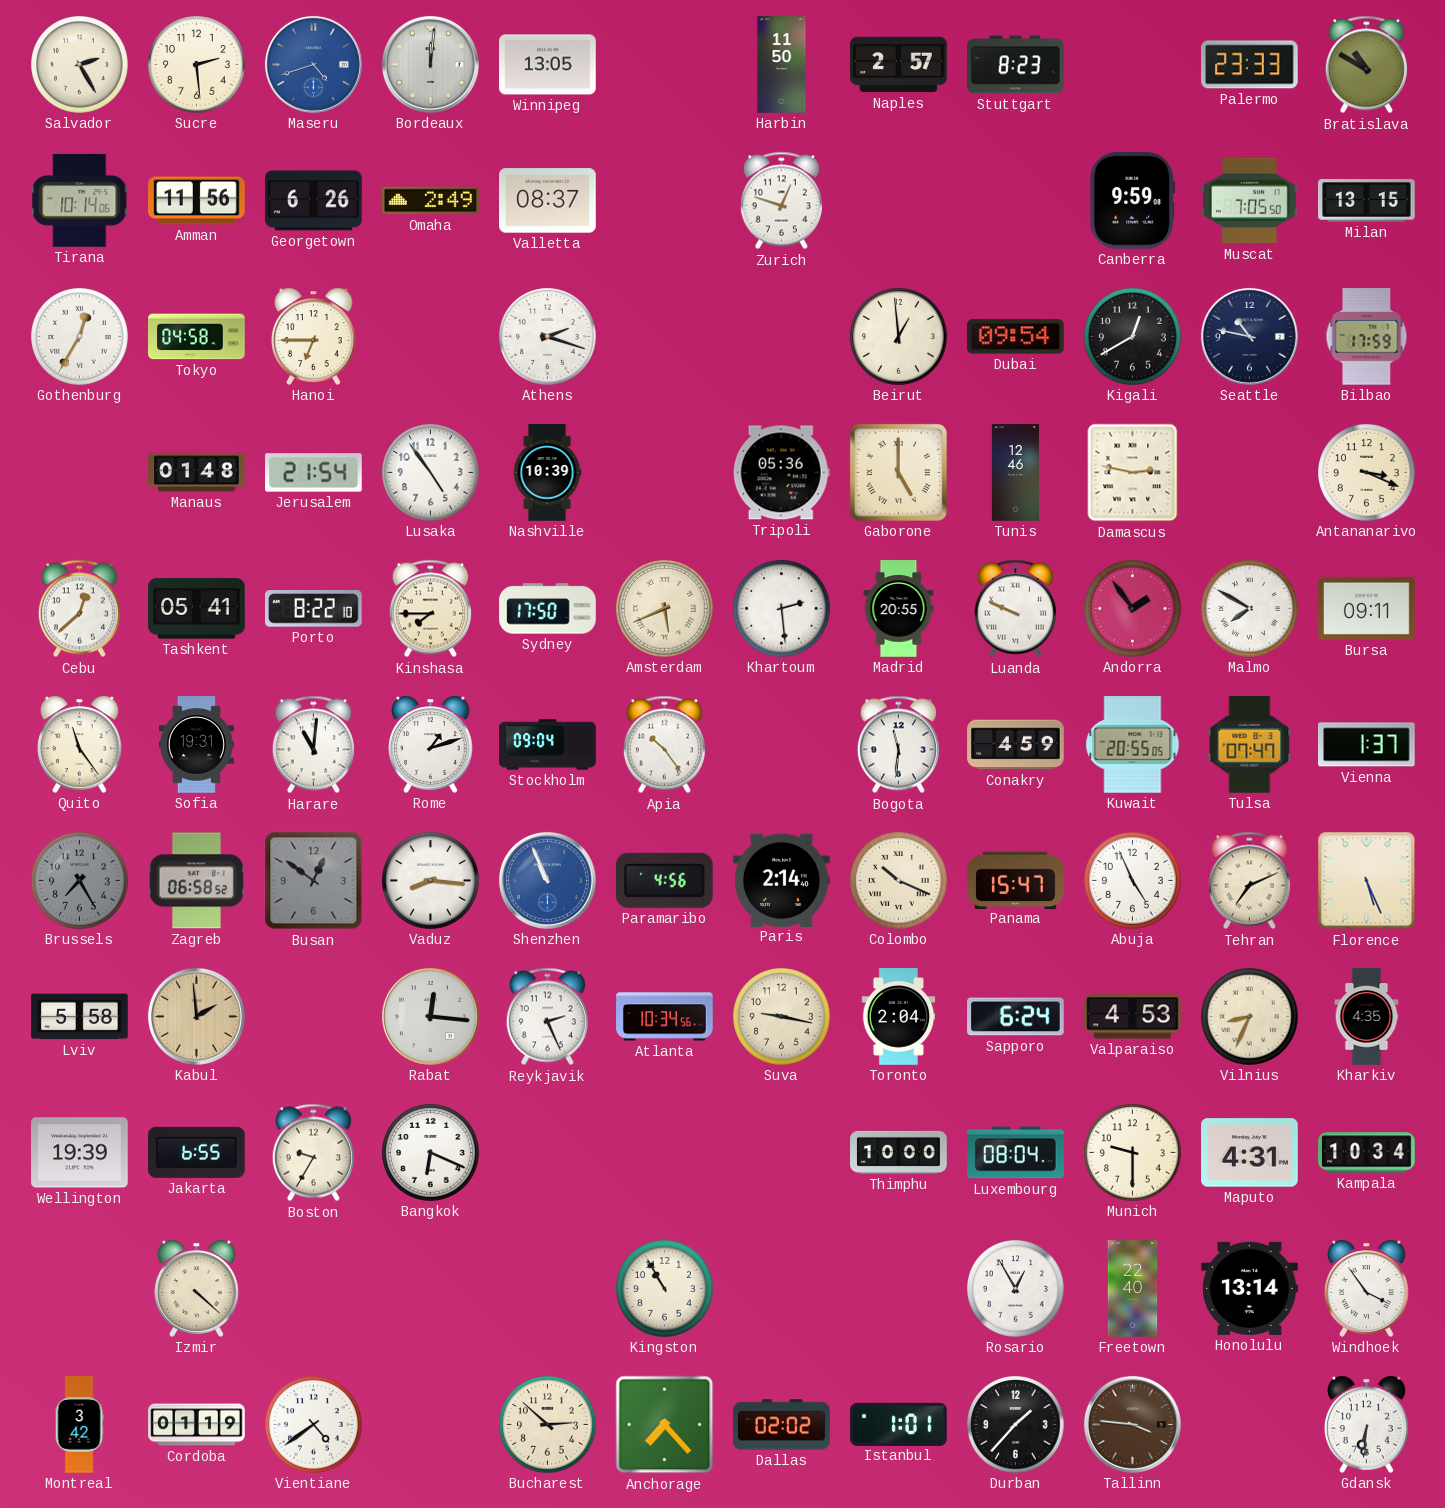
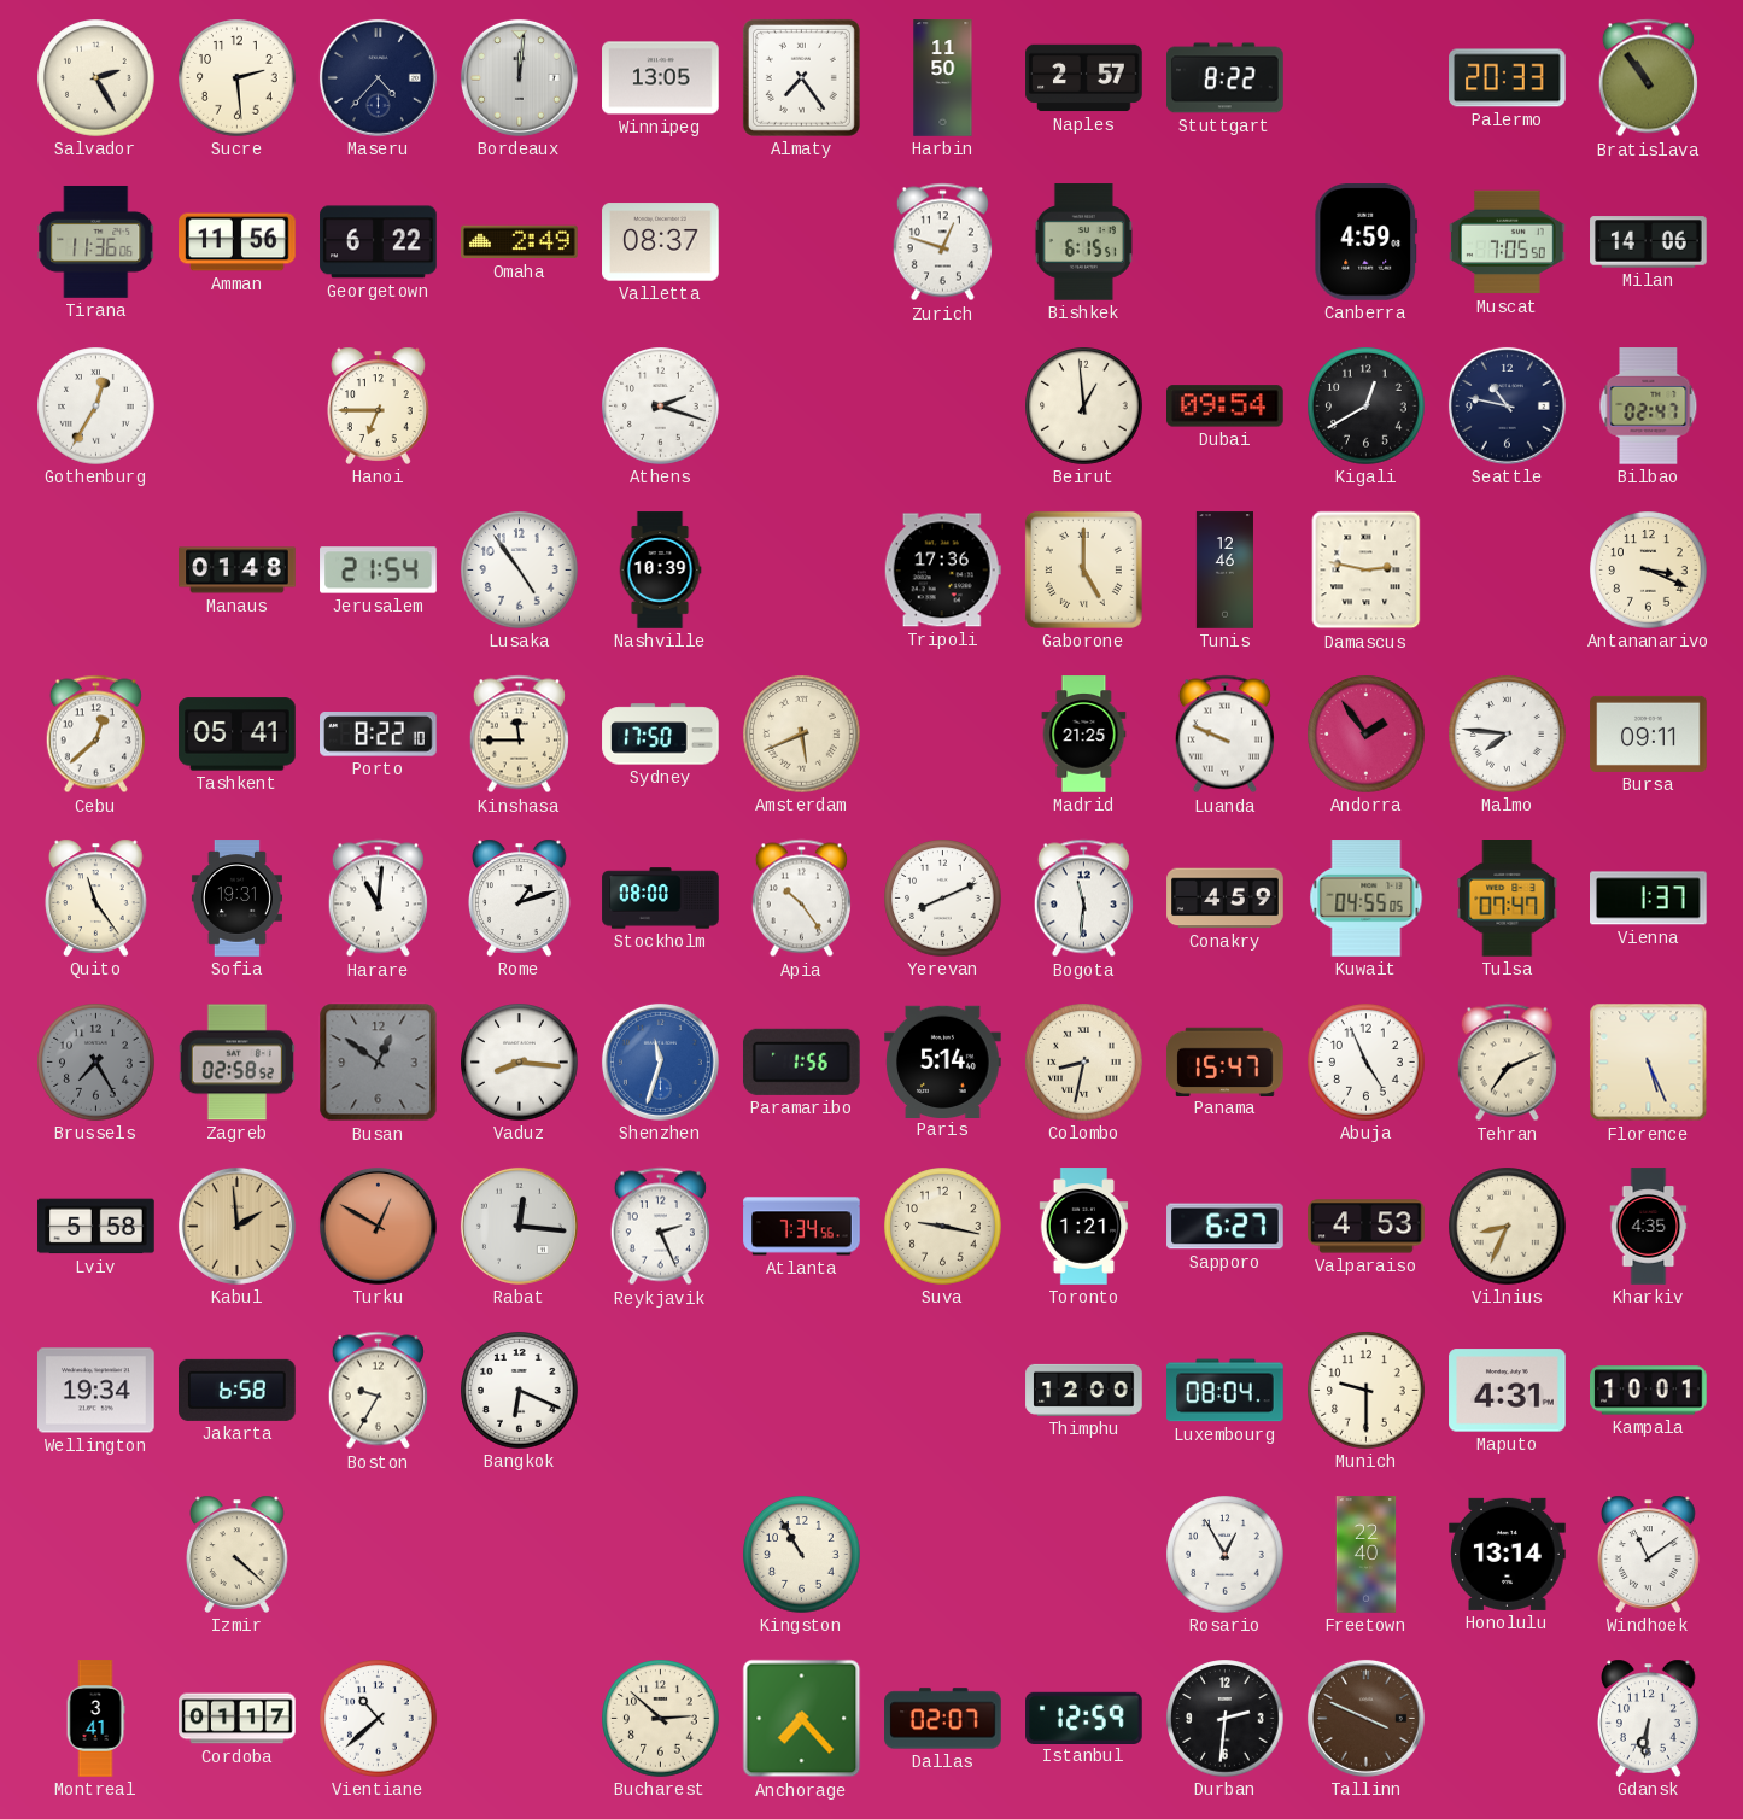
Maseru: 4:42 -> 4:37 (378, 77)
Maseru dial: blue -> navy (378, 77)
Almaty: none -> 7:24 (801, 77)
Stuttgart: 8:23 -> 8:22 (1226, 78)
Palermo: 23:33 -> 20:33 (1508, 78)
Bratislava: 10:50 -> 10:54 (1648, 78)
Tirana: 10:14 -> 11:36 (96, 241)
Georgetown: 6:26 -> 6:22 (379, 242)
Bishkek: none -> 6:15 (1083, 242)
Canberra: 9:59 -> 4:59 (1367, 242)
Milan: 13:15 -> 14:06 (1649, 242)
Tokyo: 04:58 -> none (197, 337)
Bilbao: 17:59 -> 02:47 (1649, 407)
Tripoli: 05:36 -> 17:36 (942, 571)
Kinshasa: 7:45 -> 11:45 (519, 735)
Khartoum: 2:29 -> none (782, 609)
Madrid: 20:55 -> 21:25 (1084, 735)
Malmo: 7:50 -> 7:46 (1508, 735)
Stockholm: 09:04 -> 08:00 (661, 899)
Yerevan: none -> 8:11 (943, 899)
Kuwait: 20:55 -> 04:55 (1367, 899)
Zagreb: 06:58 -> 02:58 (236, 1063)
Shenzhen: 10:56 -> 11:33 (660, 1061)
Paramaribo: 4:56 -> 1:56 (801, 1061)
Paris: 2:14 -> 5:14 (943, 1061)
Colombo: 10:19 -> 8:32 (1084, 1063)
Turku: none -> 12:50 (378, 1226)
Atlanta: 10:34 -> 7:34 (802, 1227)
Toronto: 2:04 -> 1:21 (1084, 1227)
Sapporo: 6:24 -> 6:27 (1226, 1227)
Wellington: 19:39 -> 19:34 (96, 1391)
Jakarta: 6:55 -> 6:58 (238, 1390)
Thimphu: 10:00 -> 12:00 (1084, 1390)
Kampala: 10:34 -> 10:01 (1649, 1391)
Windhoek: 3:54 -> 11:09 (1649, 1554)
Montreal: 3:42 -> 3:41 (95, 1719)
Cordoba: 01:19 -> 01:17 (238, 1719)
Vientiane: 4:39 -> 10:38 (379, 1719)
Dallas: 02:02 -> 02:07 (943, 1719)
Istanbul: 1:01 -> 12:59 (1084, 1718)
Durban: 1:37 -> 2:31 (1226, 1719)
Tallinn: 3:46 -> 3:49 (1365, 1718)
